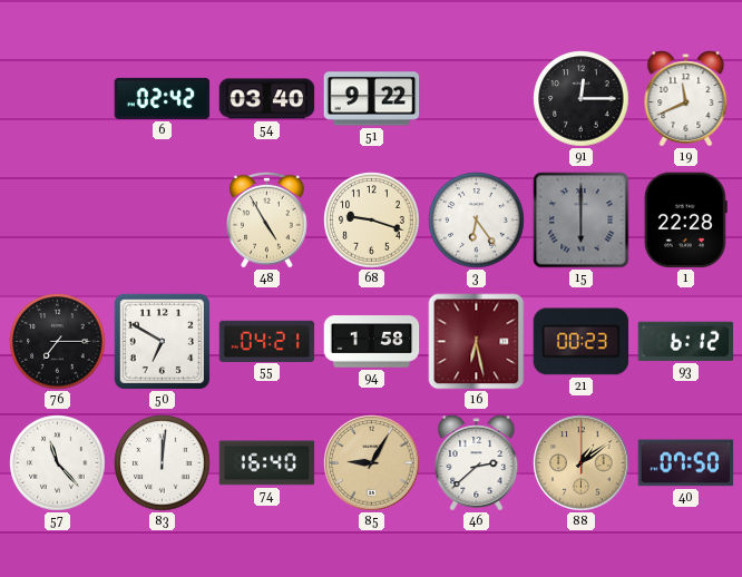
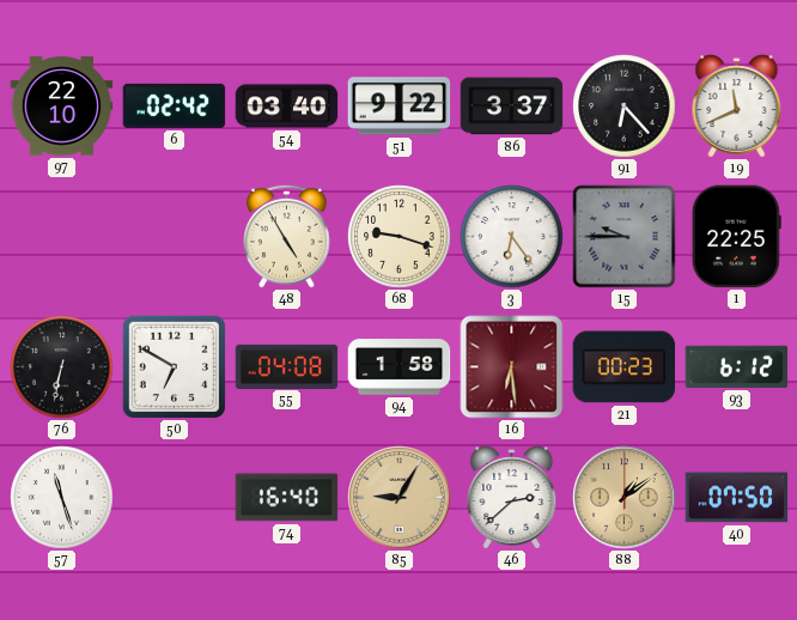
97: none -> 22:10 (62, 107)
86: none -> 3:37 (512, 107)
91: 12:15 -> 6:23 (625, 107)
15: 6:00 -> 9:45 (625, 237)
1: 22:28 -> 22:25 (736, 237)
76: 7:15 -> 6:32 (62, 367)
55: 04:21 -> 04:08 (287, 366)
16: 6:28 -> 6:29 (512, 367)
57: 11:23 -> 11:27 (62, 498)
83: 12:01 -> none (163, 463)
